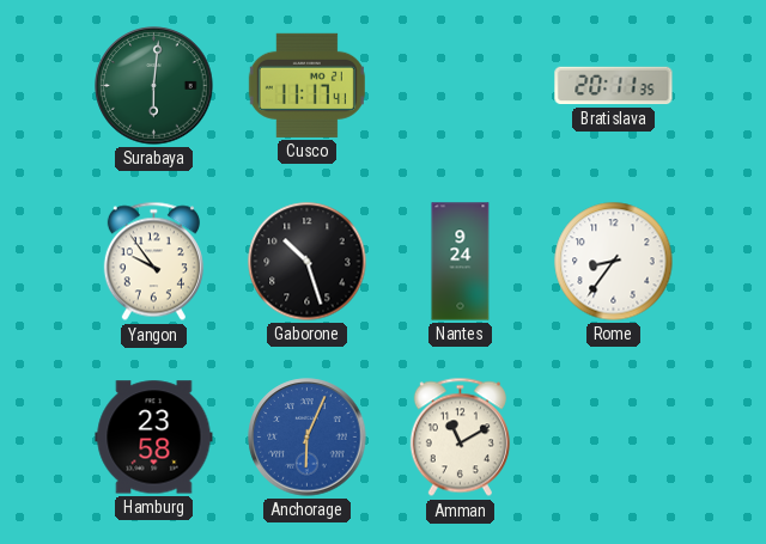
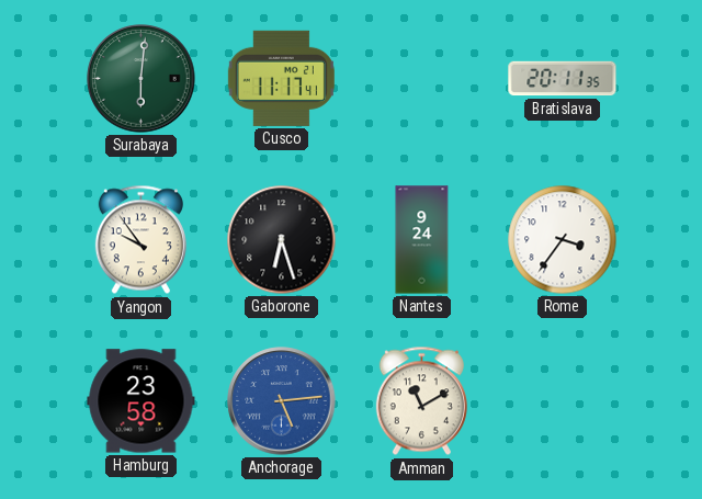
Gaborone: 10:27 -> 6:27 (282, 240)
Rome: 8:36 -> 3:36 (563, 240)
Anchorage: 6:04 -> 5:14 (282, 401)
